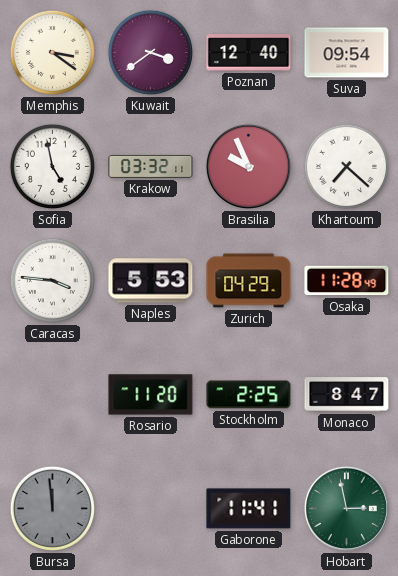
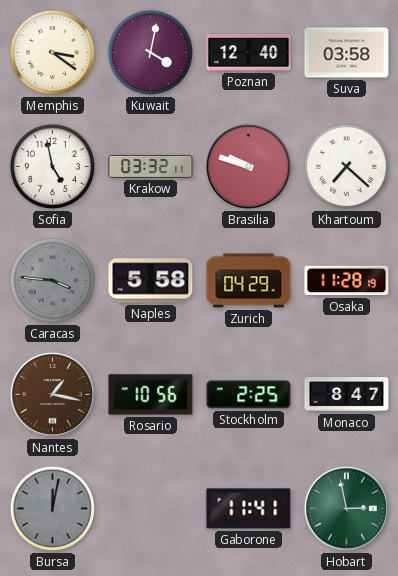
Kuwait: 3:39 -> 4:02 (150, 52)
Suva: 09:54 -> 03:58 (347, 53)
Brasilia: 9:56 -> 9:48 (248, 166)
Caracas dial: white -> grey (52, 280)
Naples: 5:53 -> 5:58 (151, 281)
Osaka: 11:28:49 -> 11:28:19 (347, 281)
Nantes: none -> 1:17 (52, 394)
Rosario: 11:20 -> 10:56 (151, 395)
Bursa: 11:59 -> 12:02 (52, 508)
